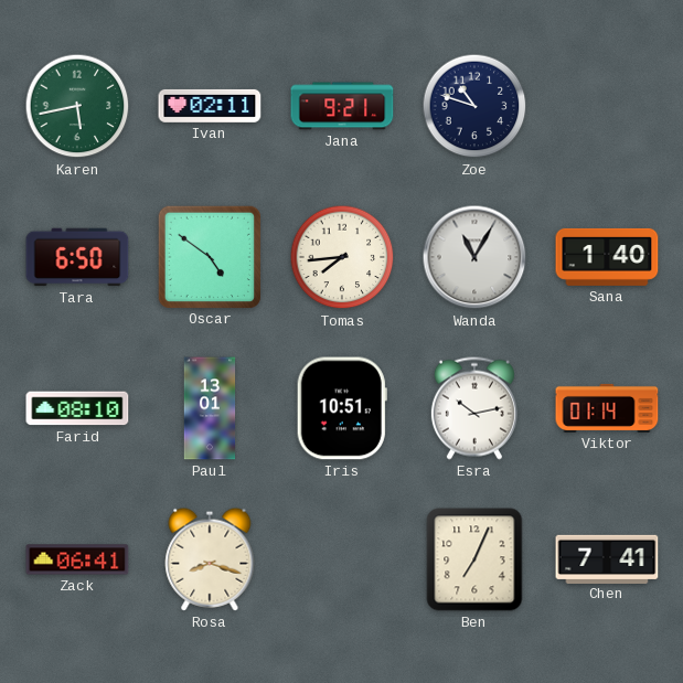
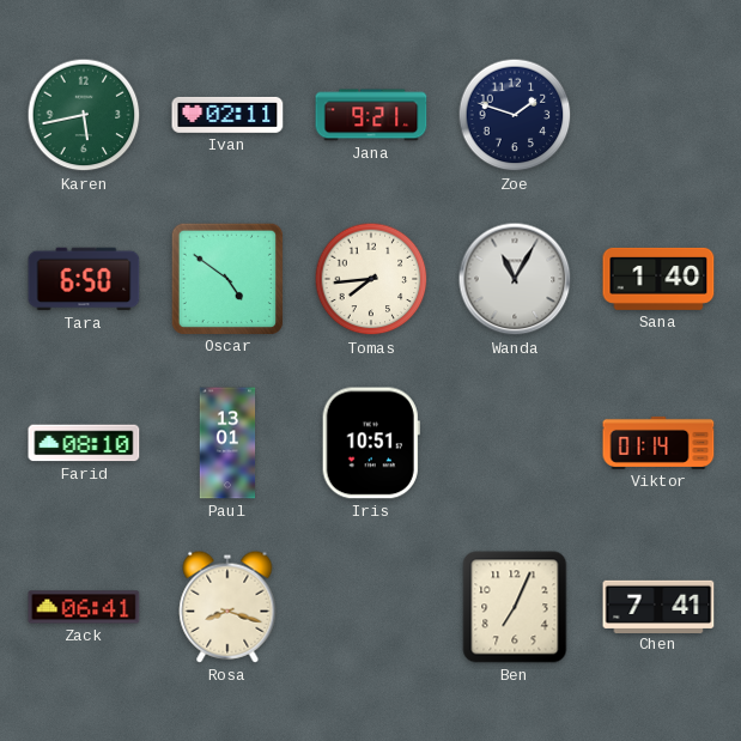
Zoe: 10:48 -> 1:48 (515, 115)
Esra: 10:13 -> none (474, 408)
